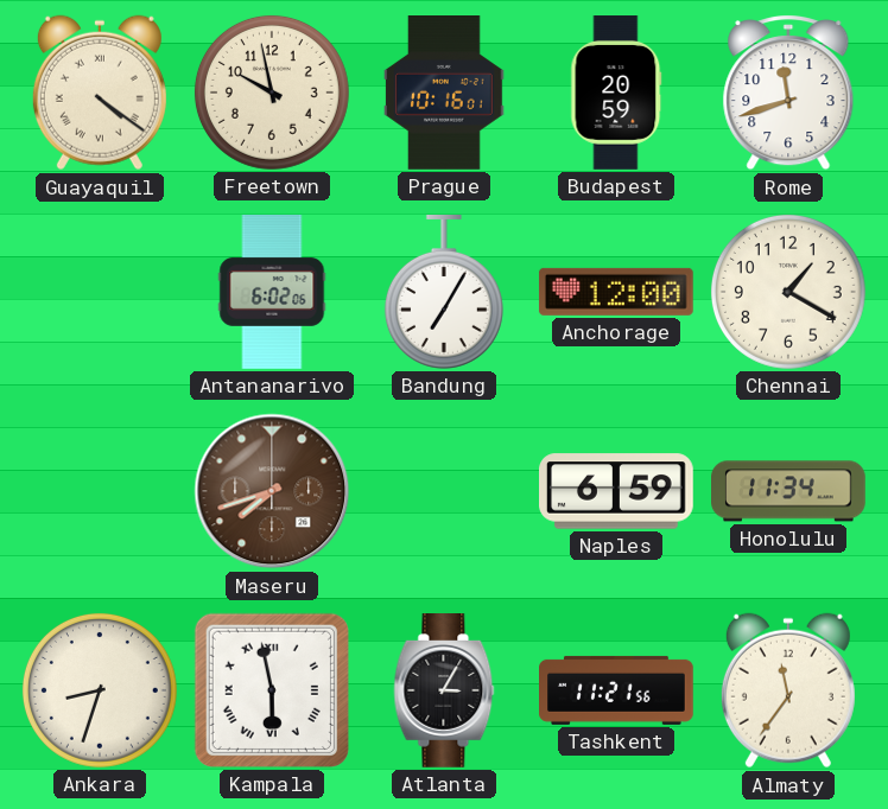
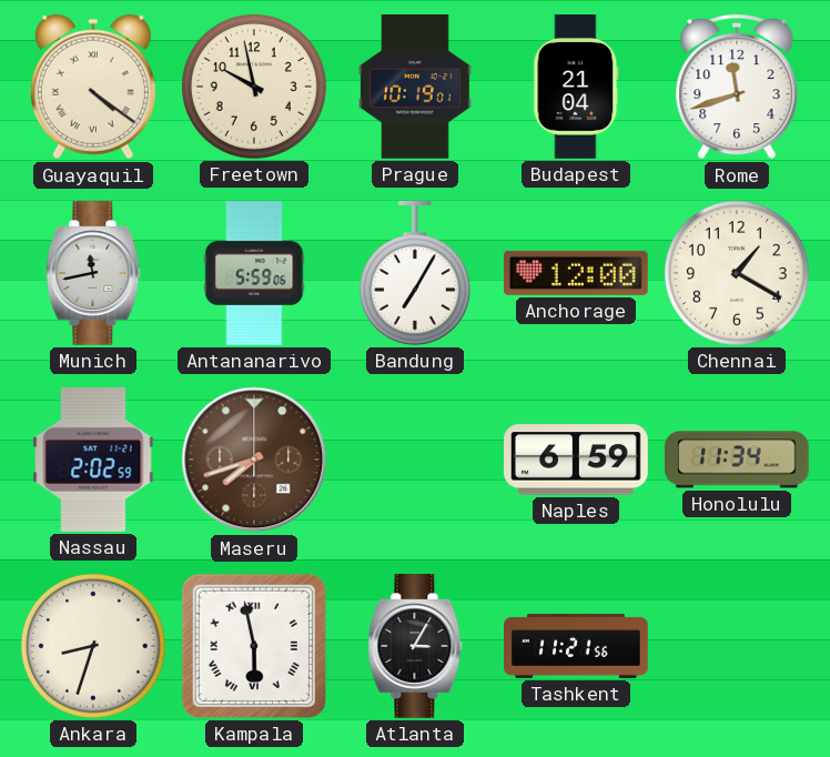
Prague: 10:16 -> 10:19 (416, 88)
Budapest: 20:59 -> 21:04 (576, 87)
Munich: none -> 11:43 (93, 274)
Antananarivo: 6:02 -> 5:59 (254, 273)
Nassau: none -> 2:02 (93, 460)
Almaty: 11:36 -> none (788, 690)
